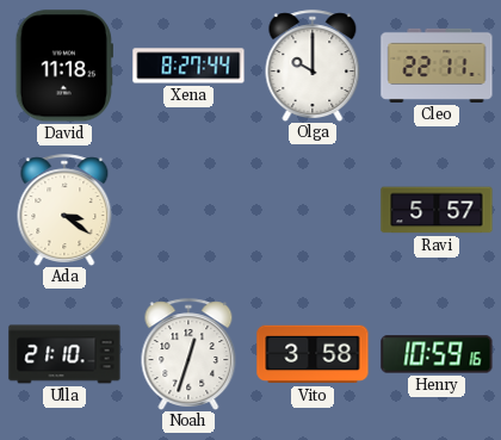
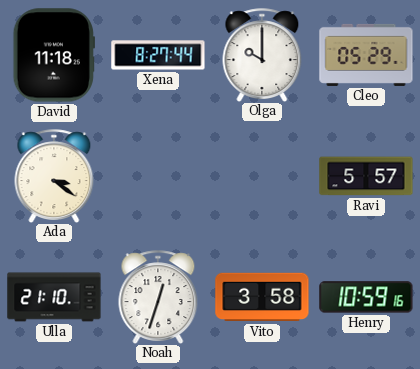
Cleo: 22:11 -> 05:29 (366, 55)
